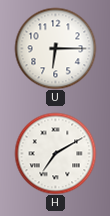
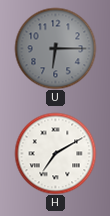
U dial: white -> grey (55, 48)
